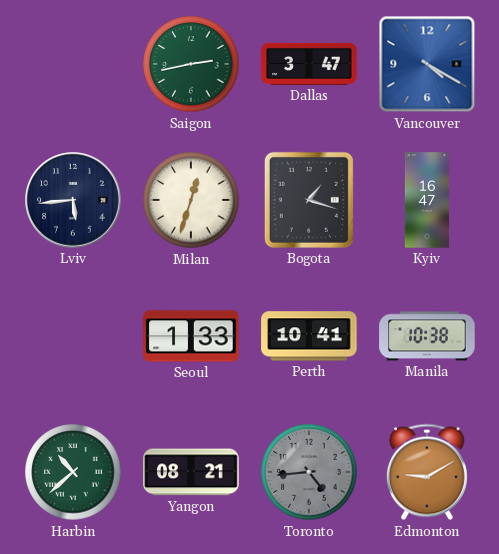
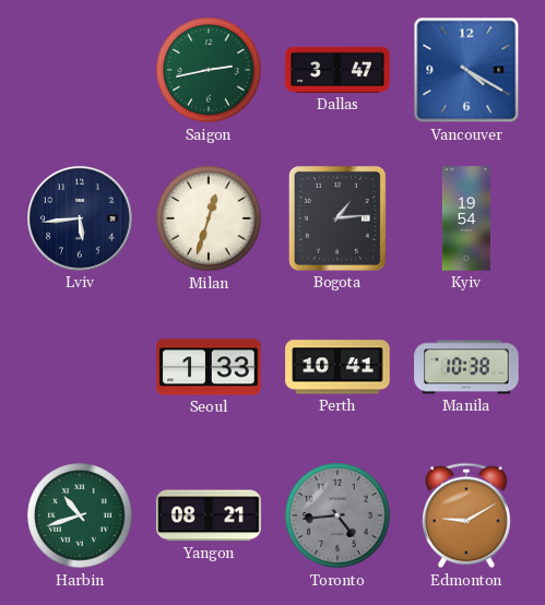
Bogota: 1:18 -> 1:14 (337, 218)
Kyiv: 16:47 -> 19:54 (466, 218)
Harbin: 10:38 -> 10:42 (80, 515)
